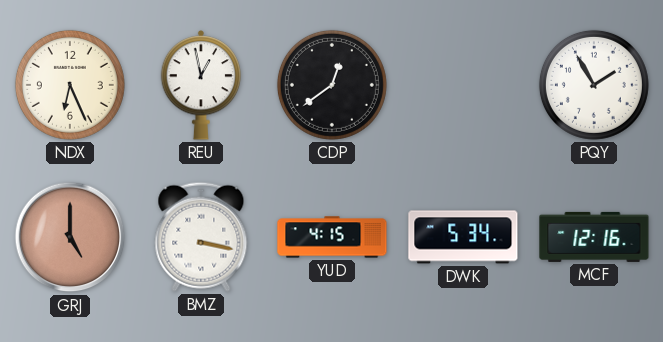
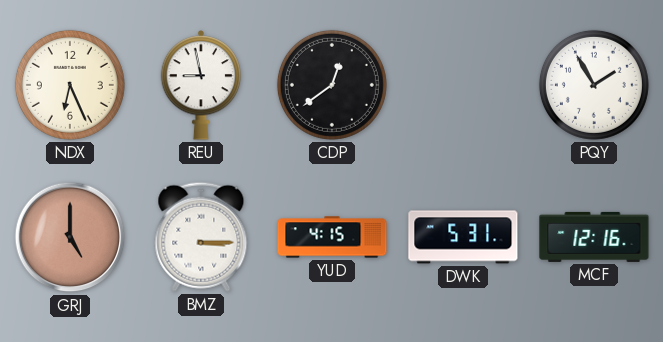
REU: 12:58 -> 8:58 (201, 85)
BMZ: 3:17 -> 3:15 (201, 237)
DWK: 5:34 -> 5:31 (463, 237)
